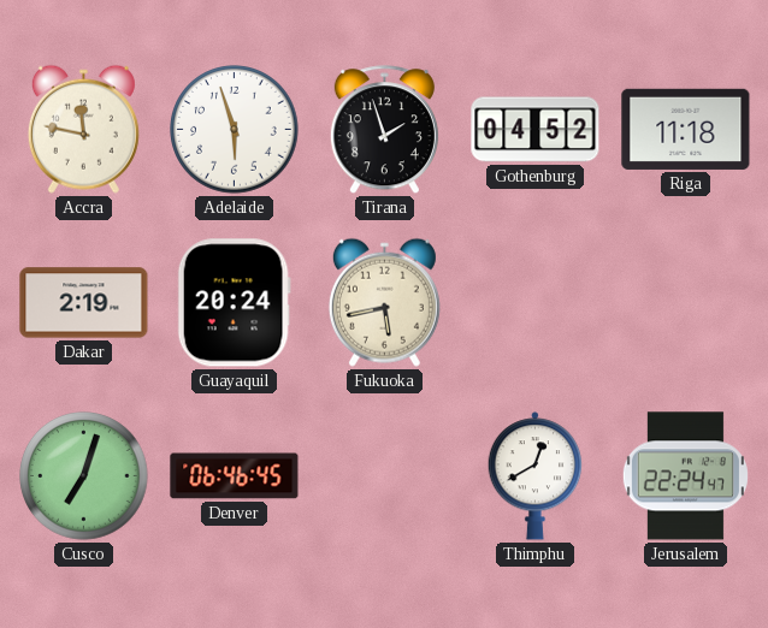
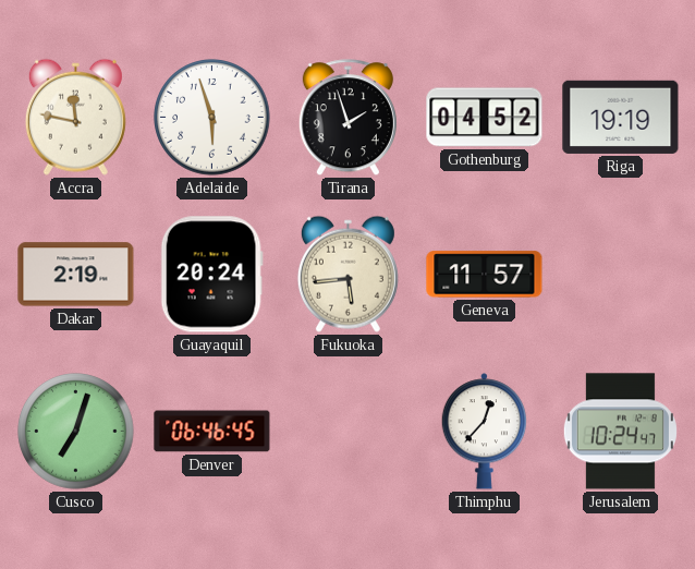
Riga: 11:18 -> 19:19 (621, 117)
Fukuoka: 5:43 -> 5:44 (347, 274)
Geneva: none -> 11:57 (485, 275)
Thimphu: 12:40 -> 12:37 (485, 432)
Jerusalem: 22:24 -> 10:24 (620, 432)
